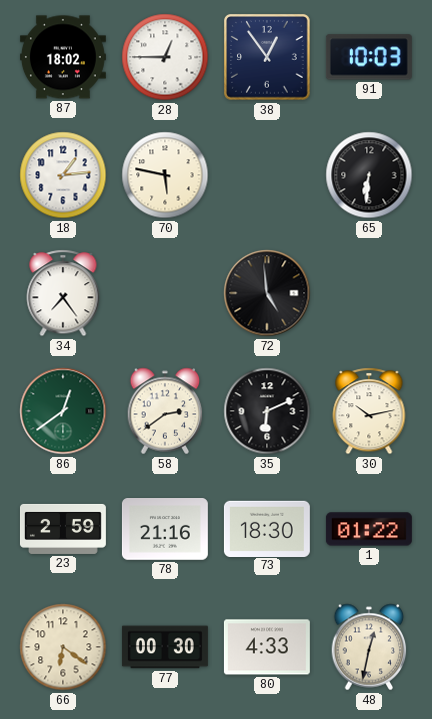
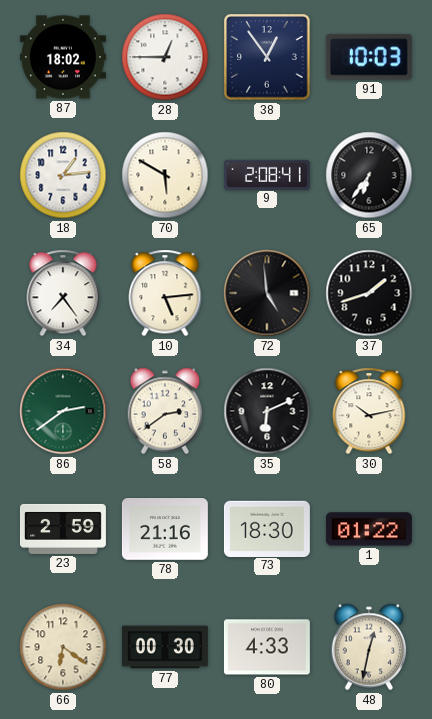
70: 5:47 -> 5:50 (165, 175)
9: none -> 2:08 (267, 174)
65: 6:31 -> 6:36 (369, 175)
10: none -> 5:14 (165, 293)
37: none -> 1:42 (369, 293)
86: 12:39 -> 2:39 (63, 411)
